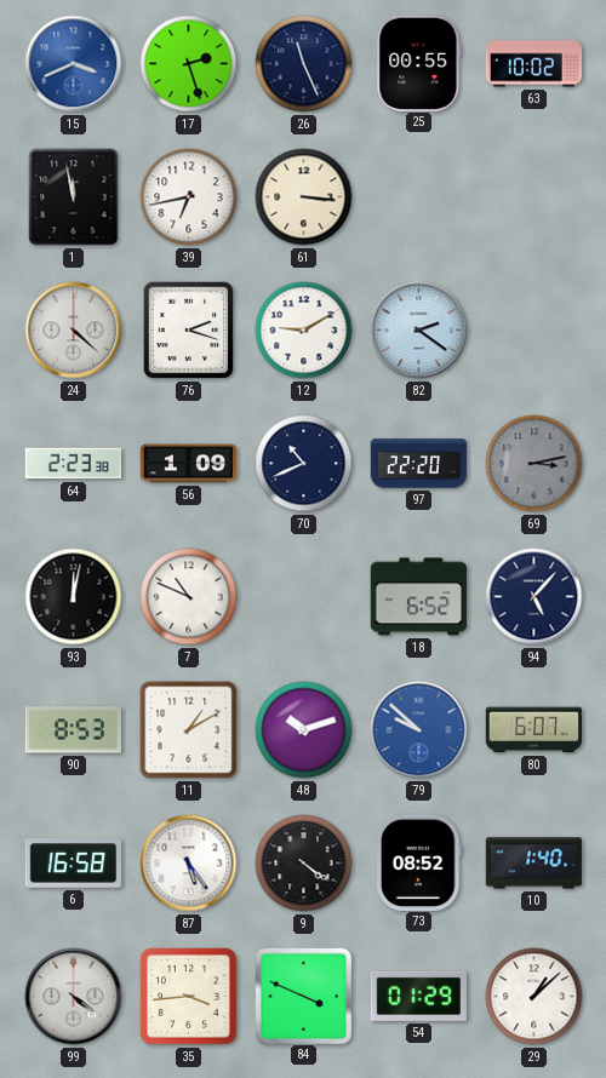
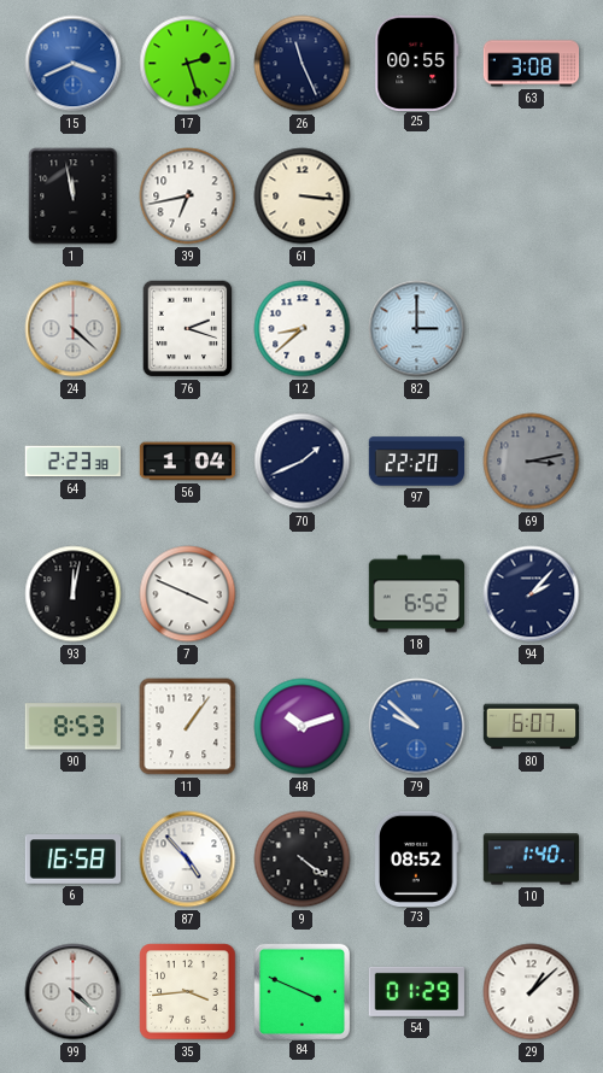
63: 10:02 -> 3:08 (532, 64)
12: 9:10 -> 8:38 (303, 329)
82: 2:21 -> 3:00 (417, 329)
56: 1:09 -> 1:04 (188, 462)
70: 10:41 -> 1:41 (303, 462)
7: 10:49 -> 3:49 (188, 594)
94: 5:07 -> 2:07 (532, 594)
11: 1:10 -> 1:06 (188, 727)
87: 5:24 -> 4:53 (188, 860)
99: 4:21 -> 4:22 (74, 992)
